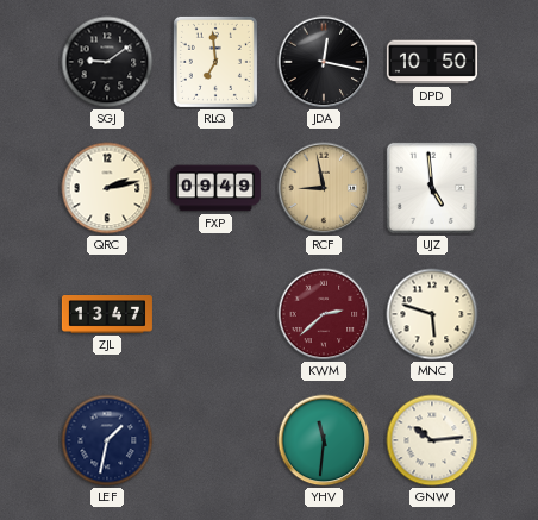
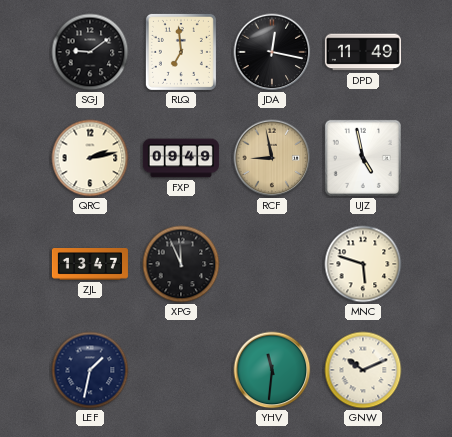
DPD: 10:50 -> 11:49 (363, 52)
UJZ: 4:59 -> 4:58 (363, 158)
XPG: none -> 11:56 (181, 264)
KWM: 2:38 -> none (324, 314)
GNW: 10:14 -> 10:11 (363, 370)
